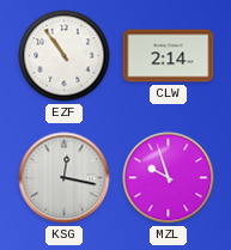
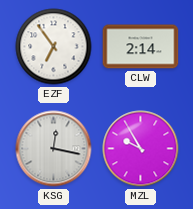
EZF: 10:54 -> 6:54 (54, 47)
MZL: 9:57 -> 9:55 (141, 149)
